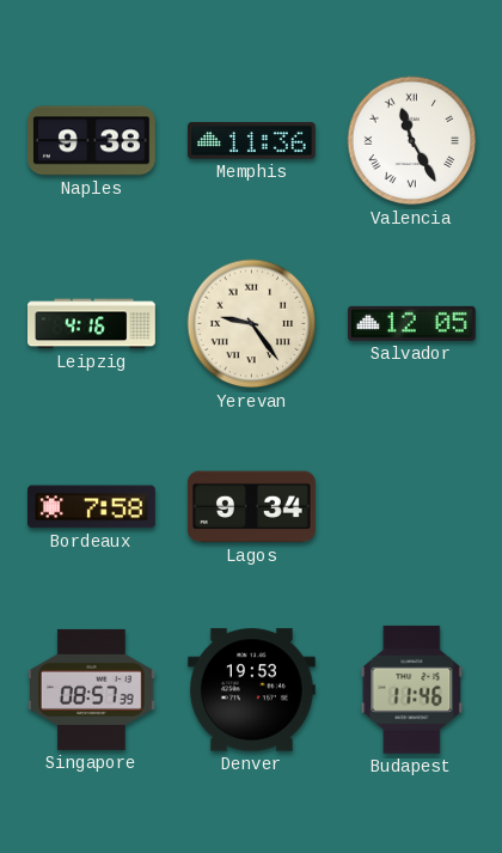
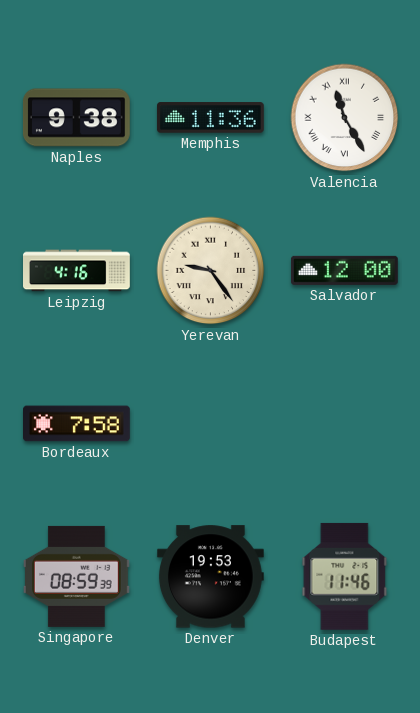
Salvador: 12:05 -> 12:00 (344, 270)
Lagos: 9:34 -> none (251, 507)
Singapore: 08:57 -> 08:59 (76, 576)
